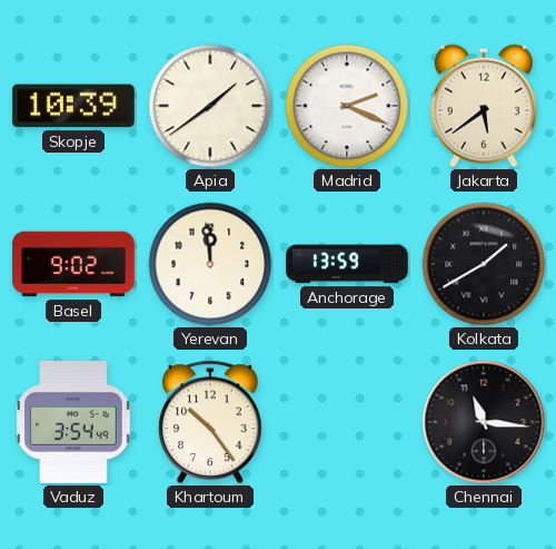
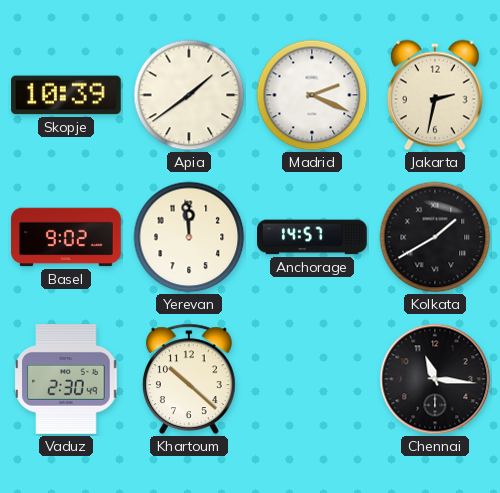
Jakarta: 5:39 -> 2:32 (435, 95)
Anchorage: 13:59 -> 14:57 (312, 237)
Vaduz: 3:54 -> 2:30 (66, 379)
Khartoum: 10:24 -> 10:22 (189, 379)
